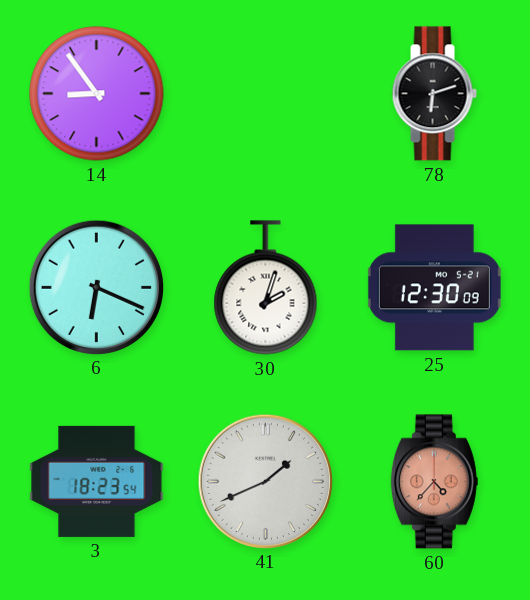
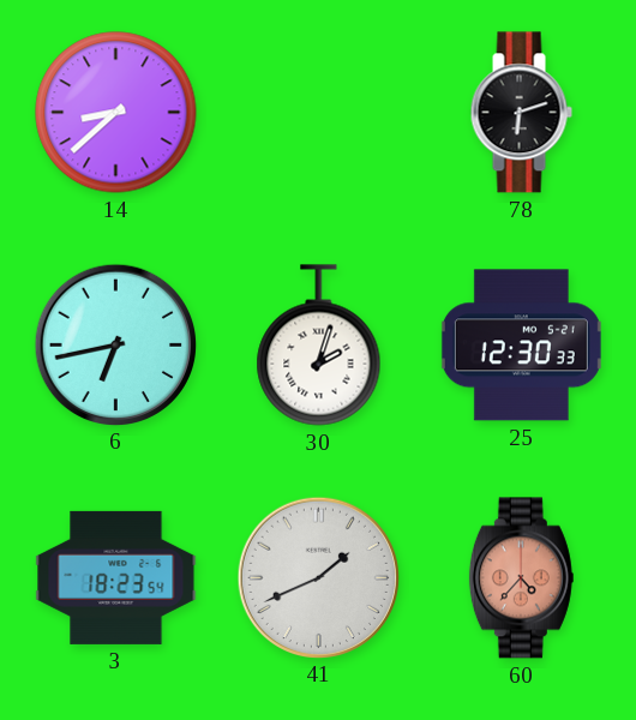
14: 8:54 -> 8:38 (116, 113)
6: 6:19 -> 6:43 (115, 344)
25: 12:30:09 -> 12:30:33 (521, 346)
